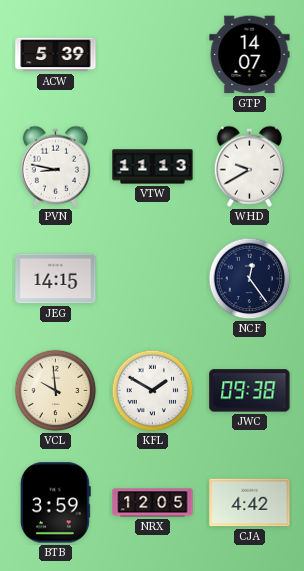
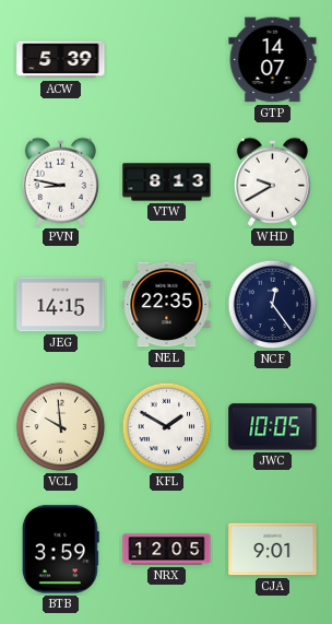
VTW: 11:13 -> 8:13 (167, 183)
NEL: none -> 22:35 (167, 305)
JWC: 09:38 -> 10:05 (273, 427)
CJA: 4:42 -> 9:01 (273, 550)
